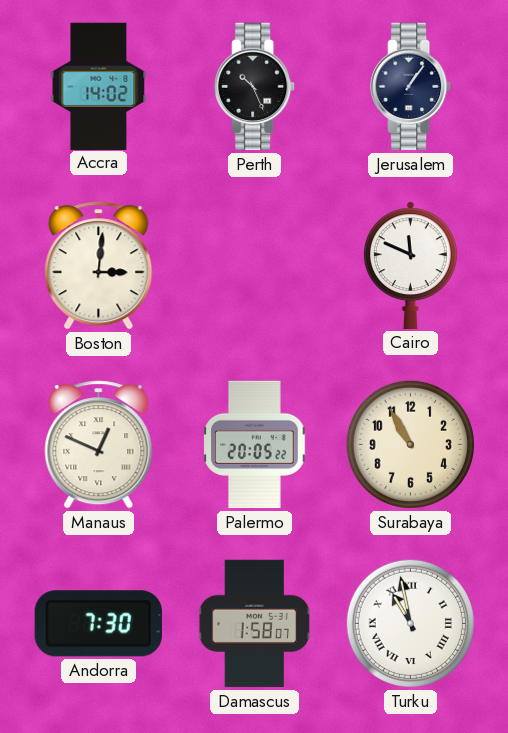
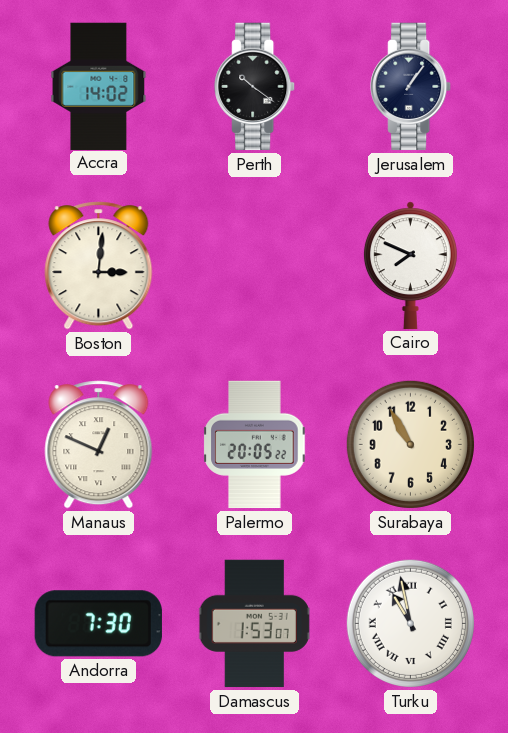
Perth: 10:26 -> 10:21 (255, 87)
Cairo: 11:49 -> 7:49 (410, 265)
Damascus: 1:58 -> 1:53 (255, 624)
